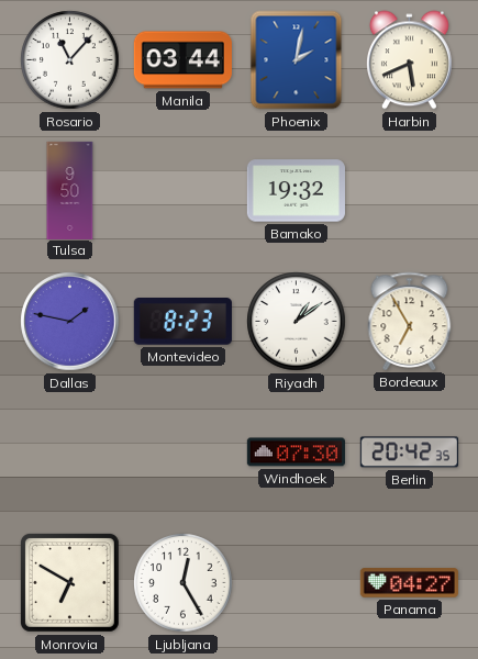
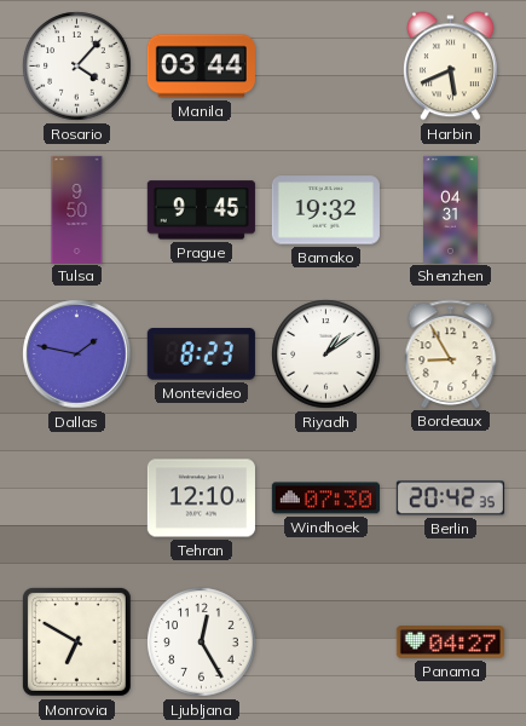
Rosario: 11:07 -> 4:07 (77, 67)
Phoenix: 2:02 -> none (297, 60)
Prague: none -> 9:45 (201, 211)
Shenzhen: none -> 04:31 (451, 209)
Bordeaux: 6:55 -> 8:55 (451, 353)
Tehran: none -> 12:10 (201, 499)
